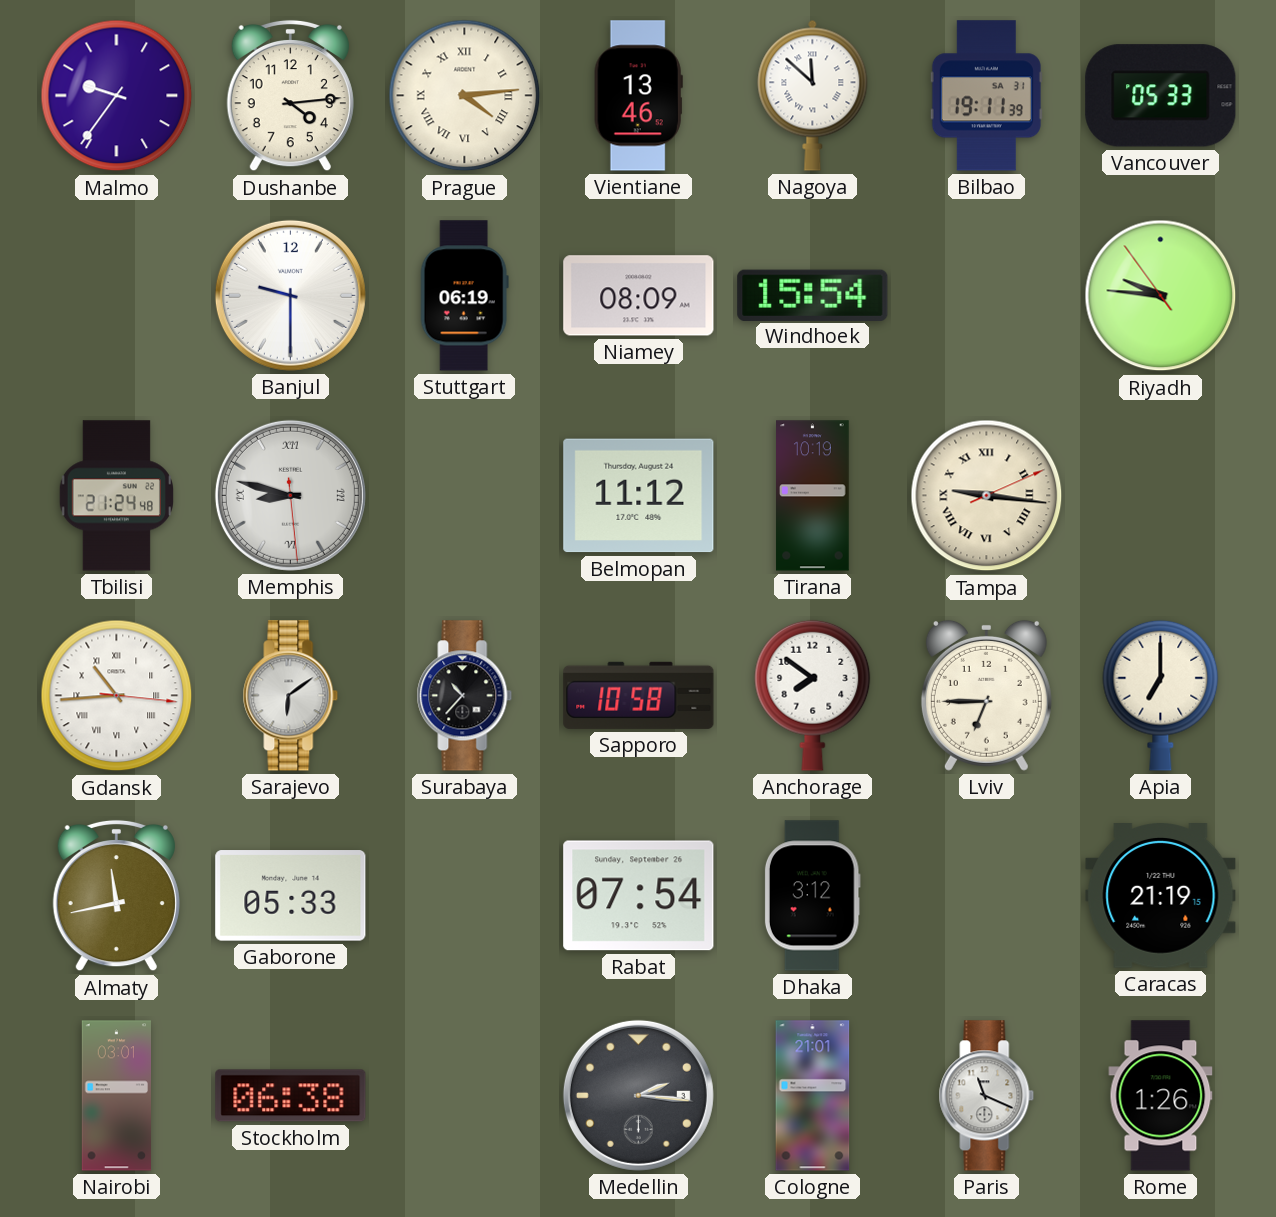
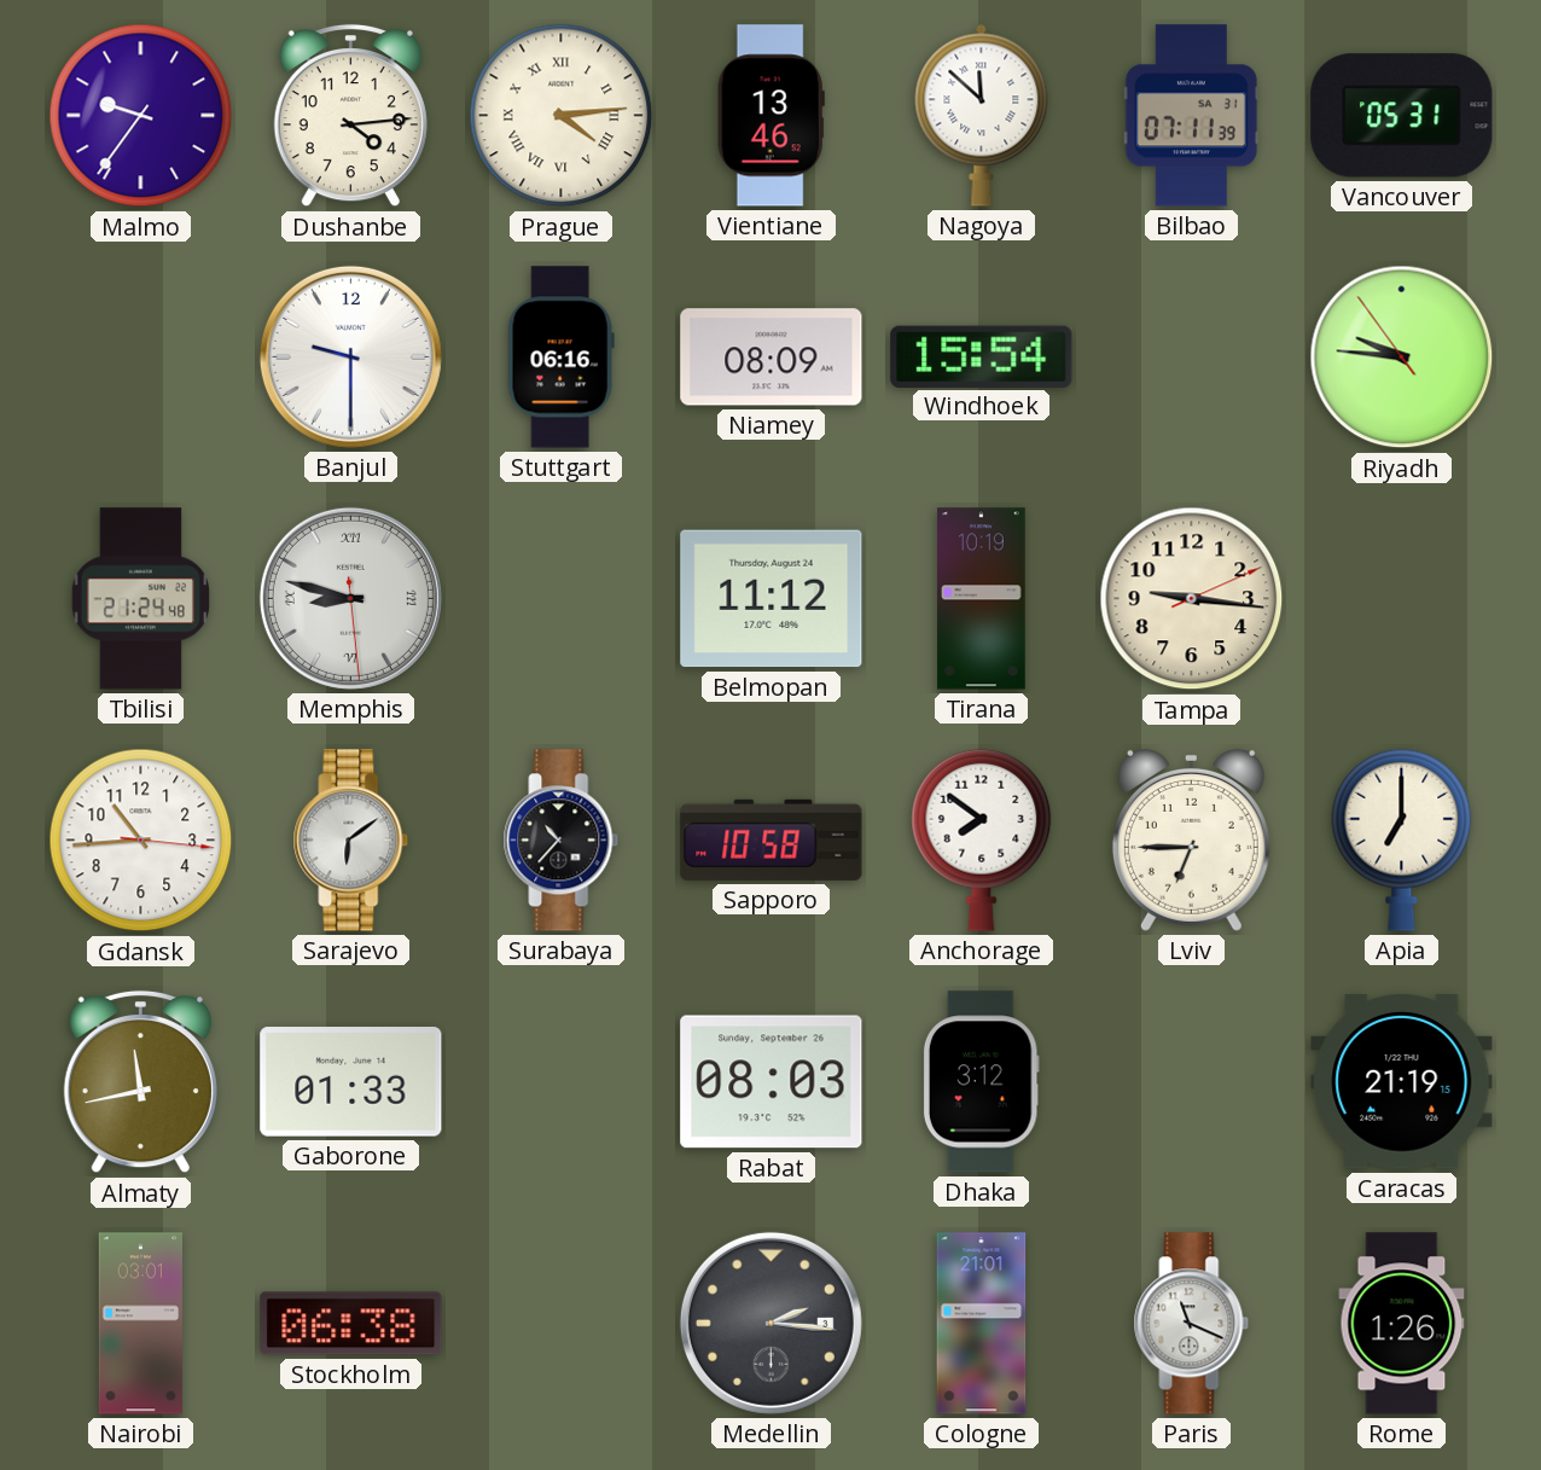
Bilbao: 19:11 -> 07:11 (1191, 116)
Vancouver: 05:33 -> 05:31 (1402, 116)
Stuttgart: 06:19 -> 06:16 (560, 358)
Tampa numerals: Roman -> Arabic (1192, 599)
Gdansk numerals: Roman -> Arabic (141, 841)
Gaborone: 05:33 -> 01:33 (351, 1082)
Rabat: 07:54 -> 08:03 (772, 1082)
